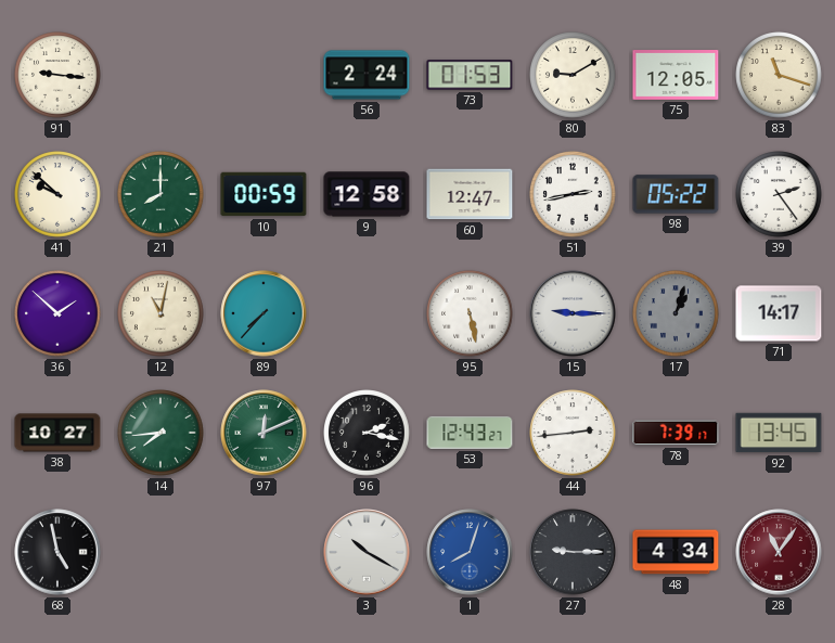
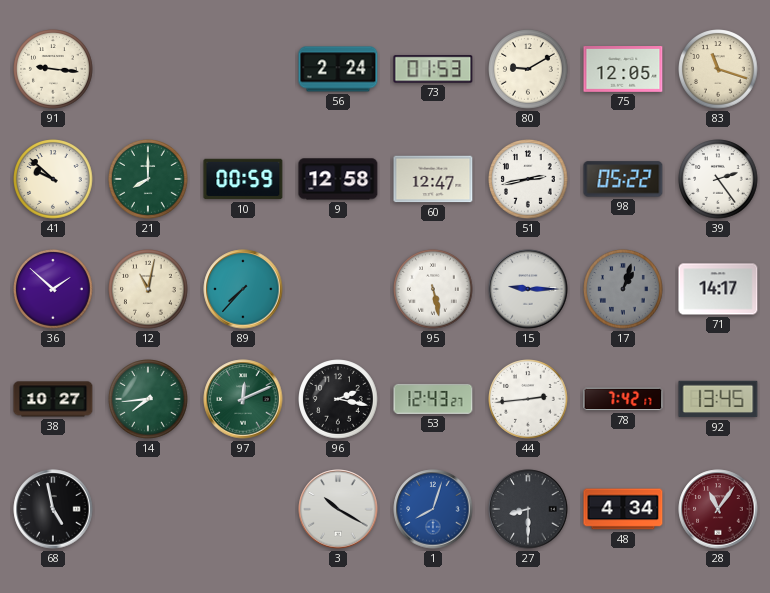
78: 7:39 -> 7:42 (623, 399)
27: 9:15 -> 8:30 (528, 509)
